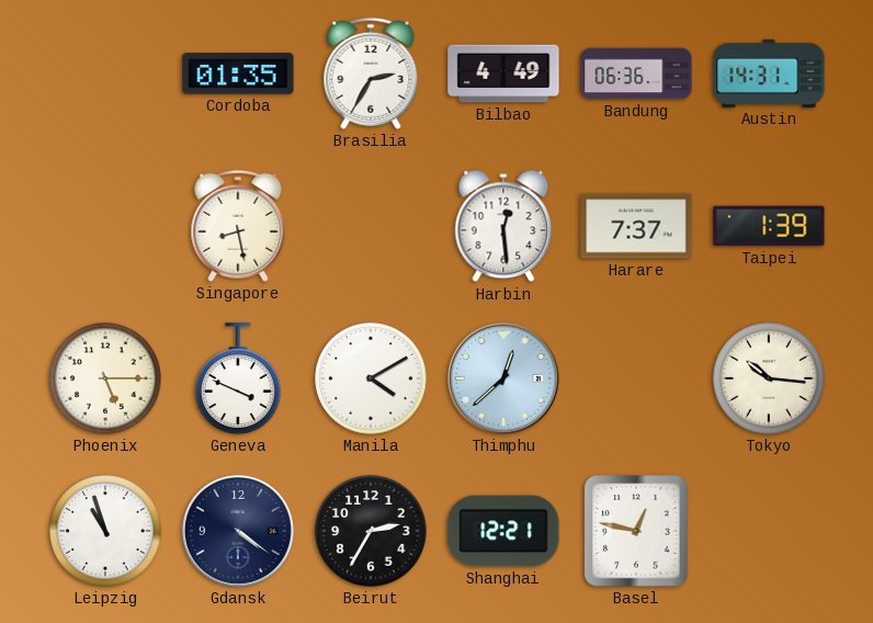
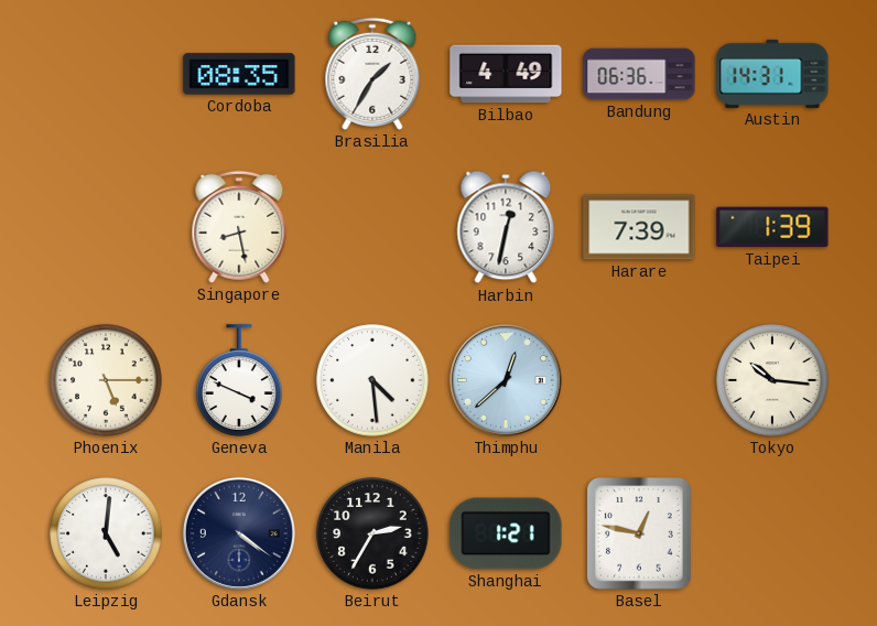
Cordoba: 01:35 -> 08:35 (239, 74)
Brasilia: 2:35 -> 1:35 (372, 74)
Harbin: 12:29 -> 12:32 (506, 227)
Harare: 7:37 -> 7:39 (639, 227)
Manila: 4:10 -> 4:29 (372, 380)
Leipzig: 10:57 -> 5:01 (106, 533)
Shanghai: 12:21 -> 1:21 (506, 533)
